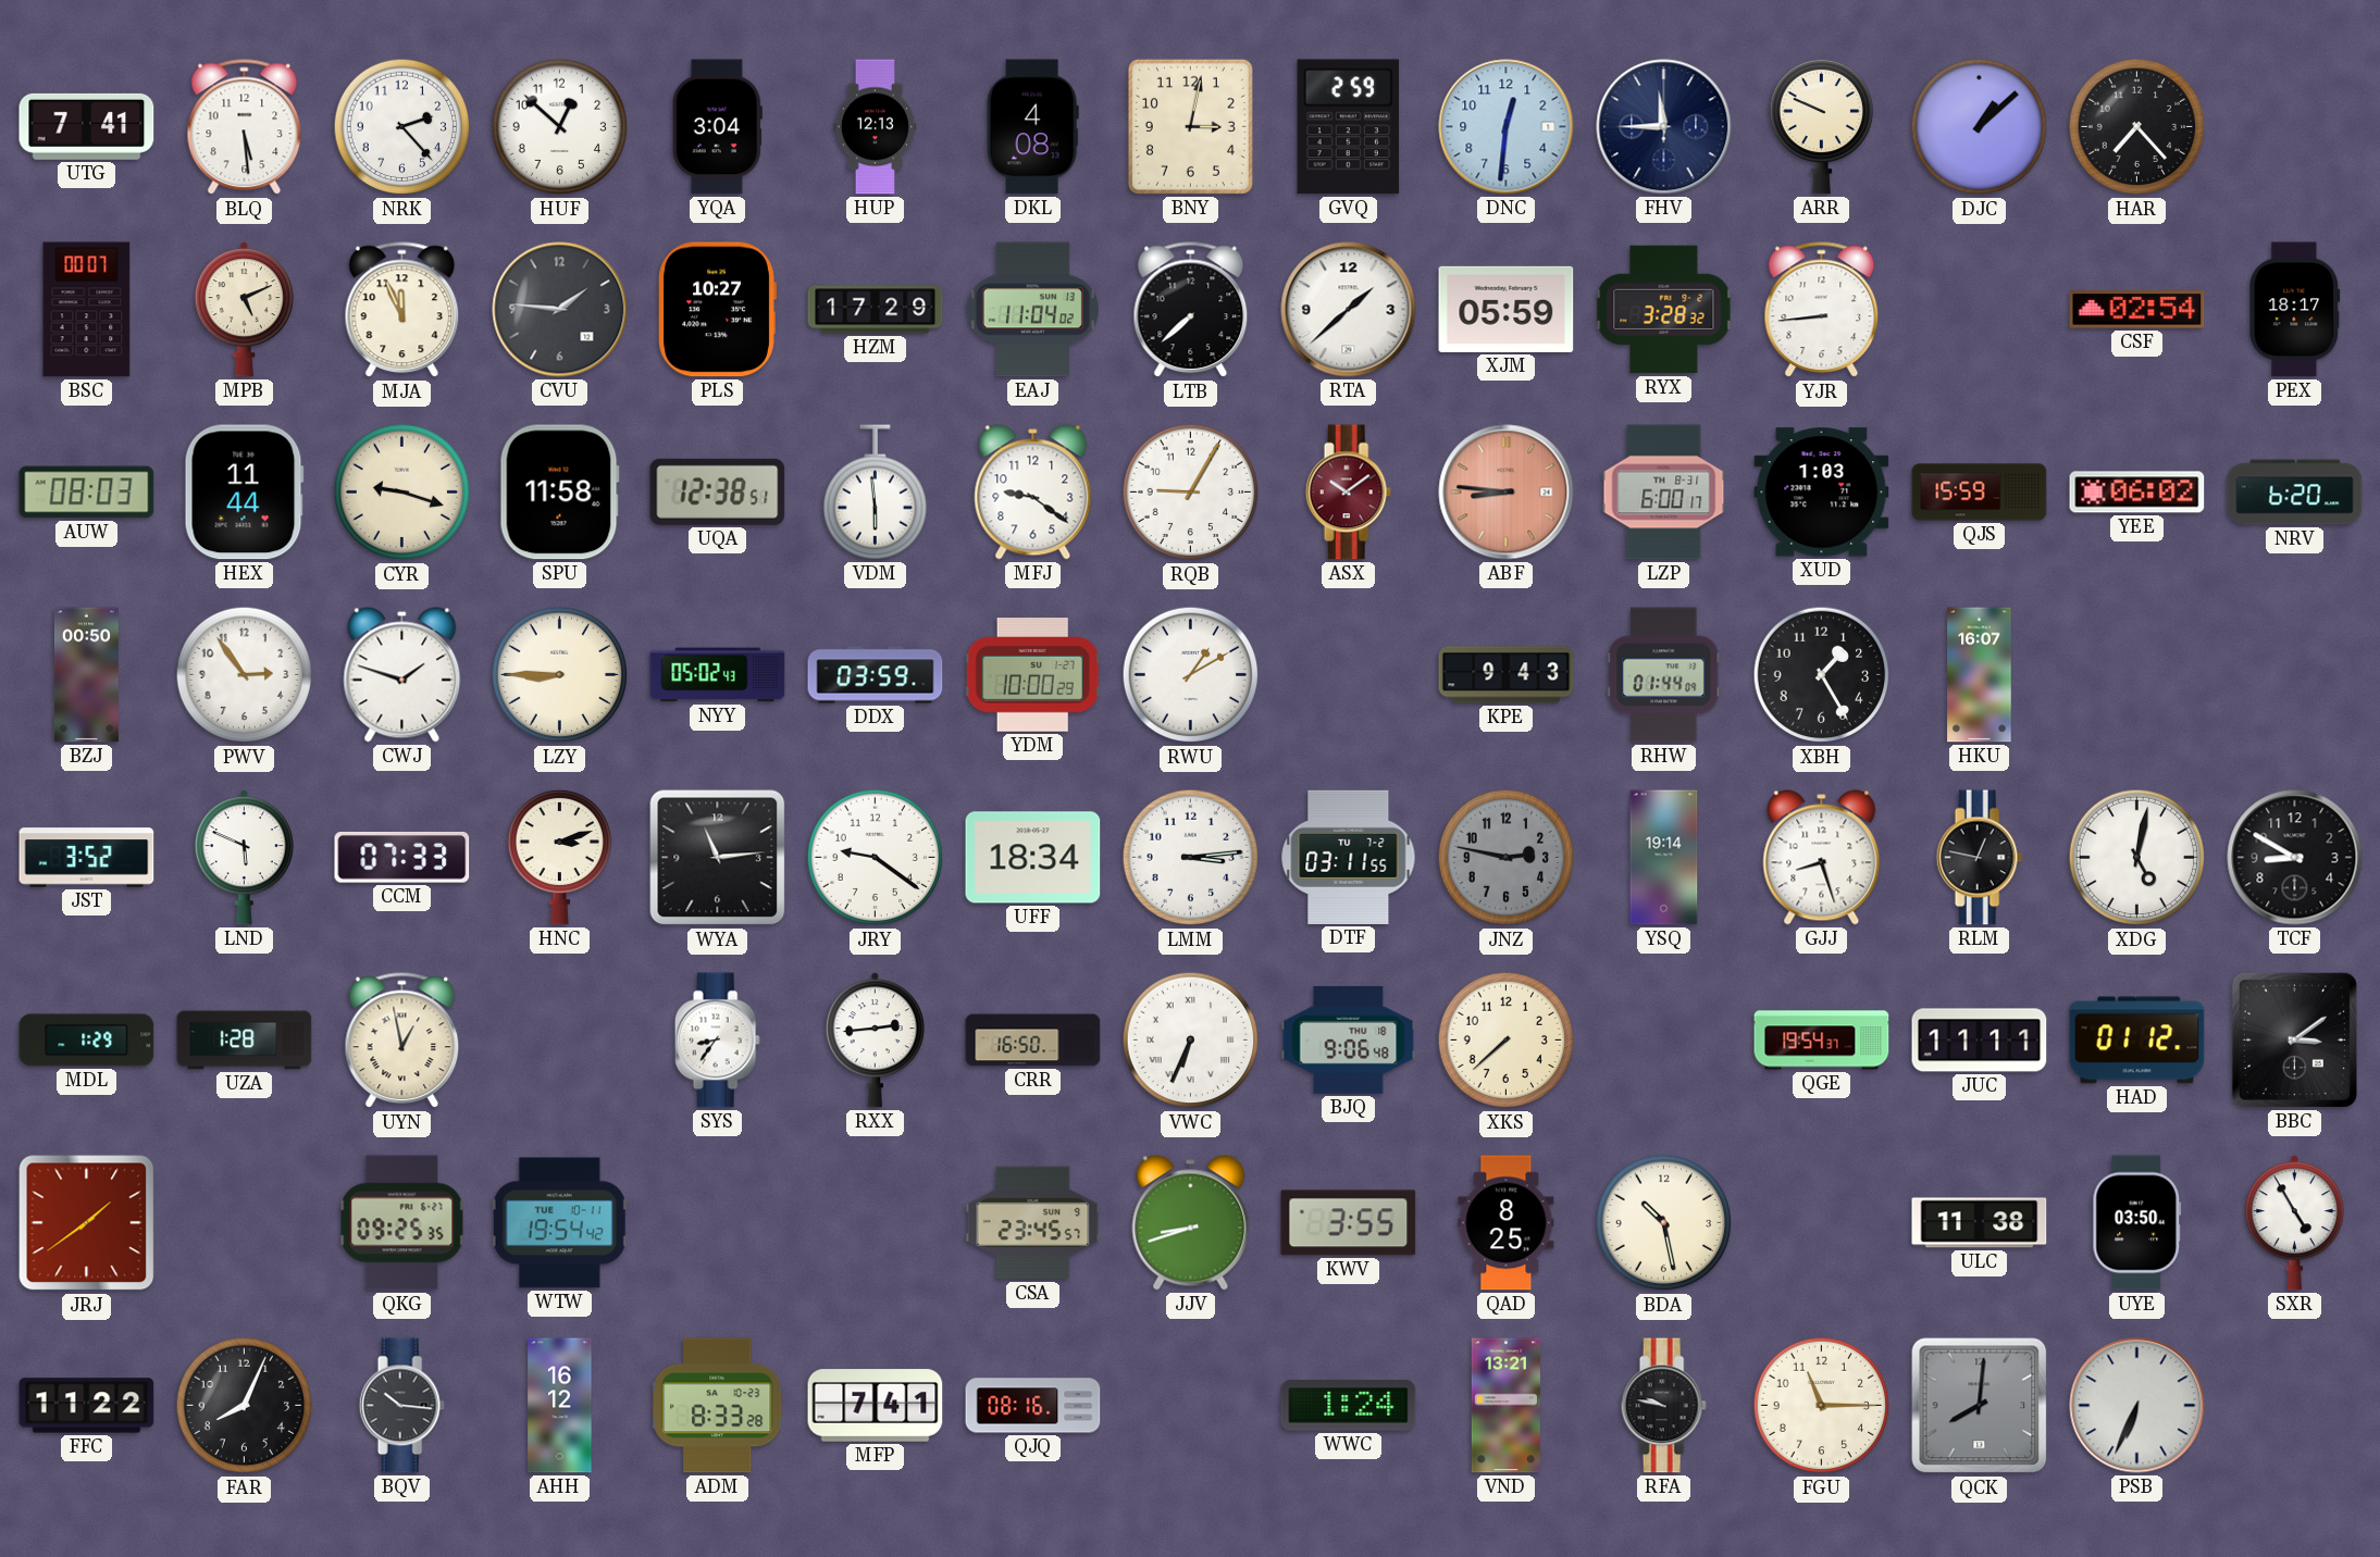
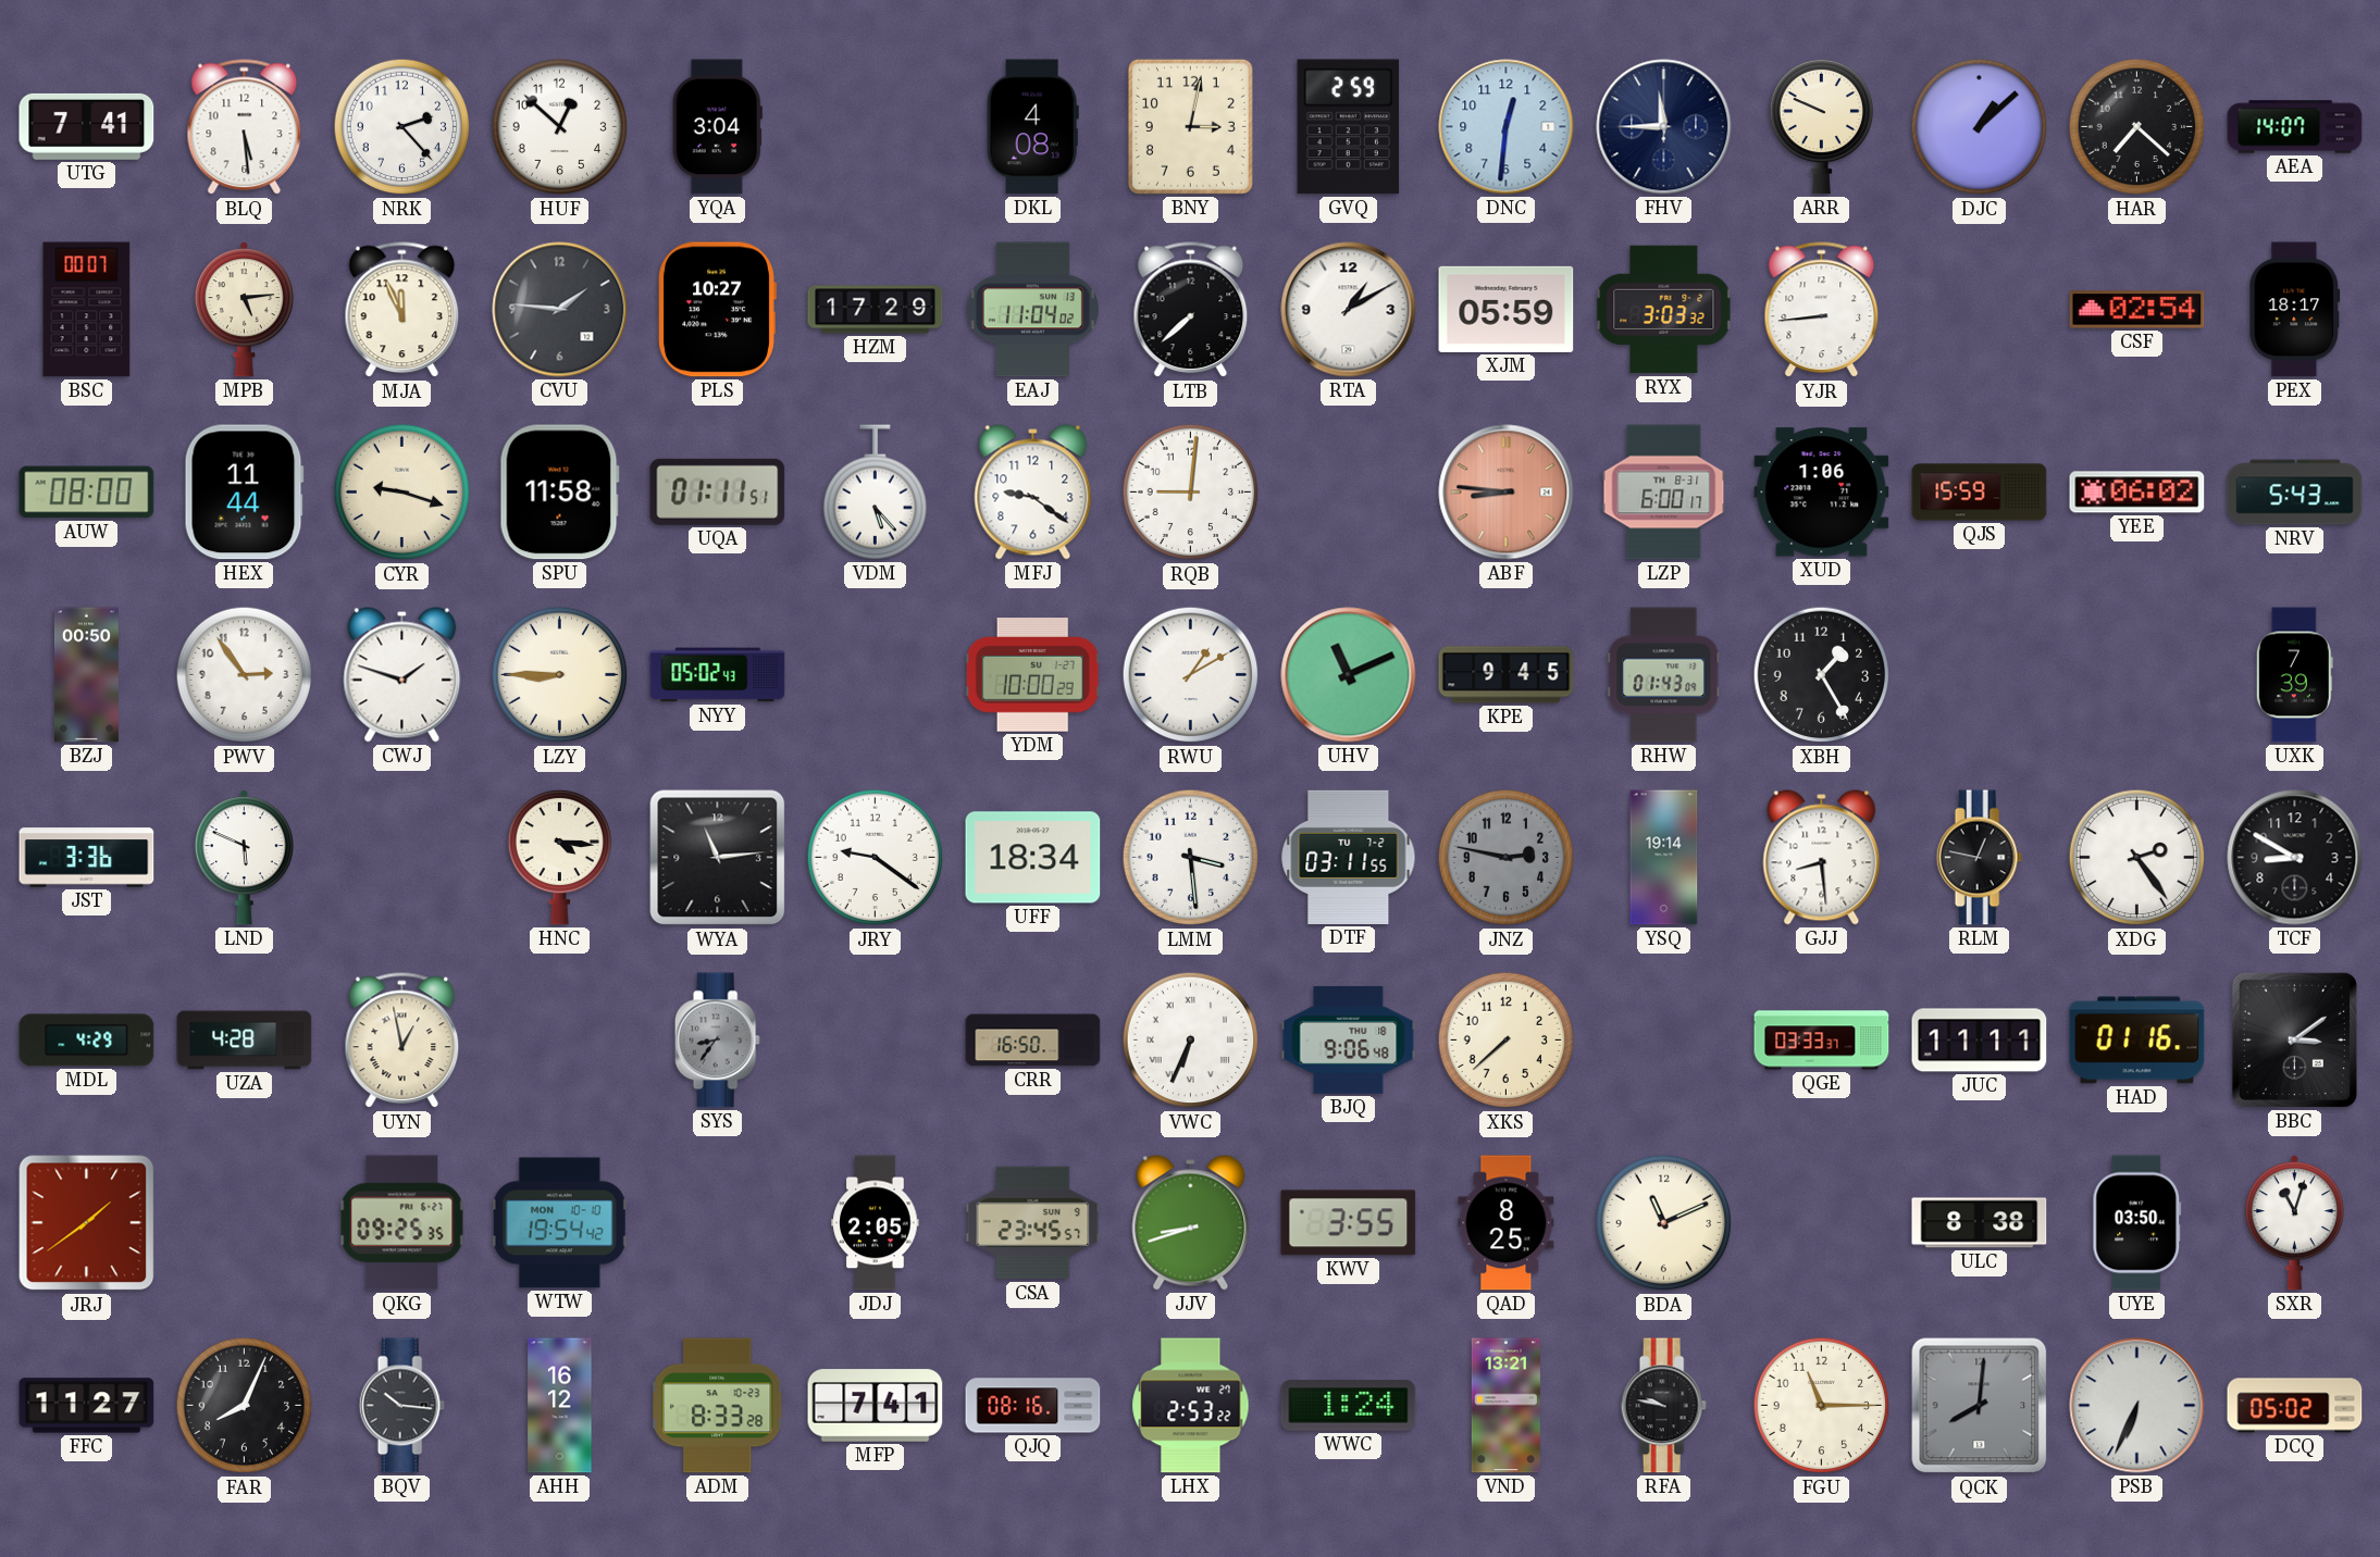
HUP: 12:13 -> none (876, 127)
HAR: 7:23 -> 7:22 (2137, 127)
AEA: none -> 14:07 (2295, 127)
MPB: 5:11 -> 5:14 (244, 310)
RTA: 1:38 -> 1:10 (1349, 310)
RYX: 3:28 -> 3:03 (1664, 310)
AUW: 08:03 -> 08:00 (87, 493)
UQA: 12:38 -> 01:11 (718, 491)
VDM: 5:59 -> 5:23 (875, 493)
RQB: 9:05 -> 9:01 (1191, 493)
ASX: 10:09 -> none (1348, 493)
XUD: 1:03 -> 1:06 (1822, 493)
NRV: 6:20 -> 5:43 (2295, 493)
DDX: 03:59 -> none (876, 675)
UHV: none -> 11:11 (1349, 675)
KPE: 9:43 -> 9:45 (1507, 675)
RHW: 01:44 -> 01:43 (1664, 675)
HKU: 16:07 -> none (1980, 675)
UXK: none -> 7:39 (2294, 675)
JST: 3:52 -> 3:36 (87, 858)
CCM: 07:33 -> none (402, 857)
HNC: 3:12 -> 4:16 (559, 857)
LMM: 3:14 -> 3:29 (1191, 858)
GJJ: 8:27 -> 8:29 (1822, 858)
XDG: 5:02 -> 2:24 (2137, 858)
MDL: 1:29 -> 4:29 (87, 1041)
UZA: 1:28 -> 4:28 (245, 1041)
SYS dial: white -> grey (717, 1041)
RXX: 2:44 -> none (875, 1041)
QGE: 19:54 -> 03:33 (1822, 1041)
HAD: 01:12 -> 01:16 (2137, 1041)
WTW date: TUE 10-11 -> MON 10-10 (559, 1223)
JDJ: none -> 2:05 (876, 1223)
BDA: 10:28 -> 11:11 (1664, 1223)
ULC: 11:38 -> 8:38 (1980, 1223)
SXR: 4:55 -> 11:03 (2294, 1223)
FFC: 11:22 -> 11:27 (87, 1406)
LHX: none -> 2:53 (1191, 1406)
DCQ: none -> 05:02 (2295, 1406)
